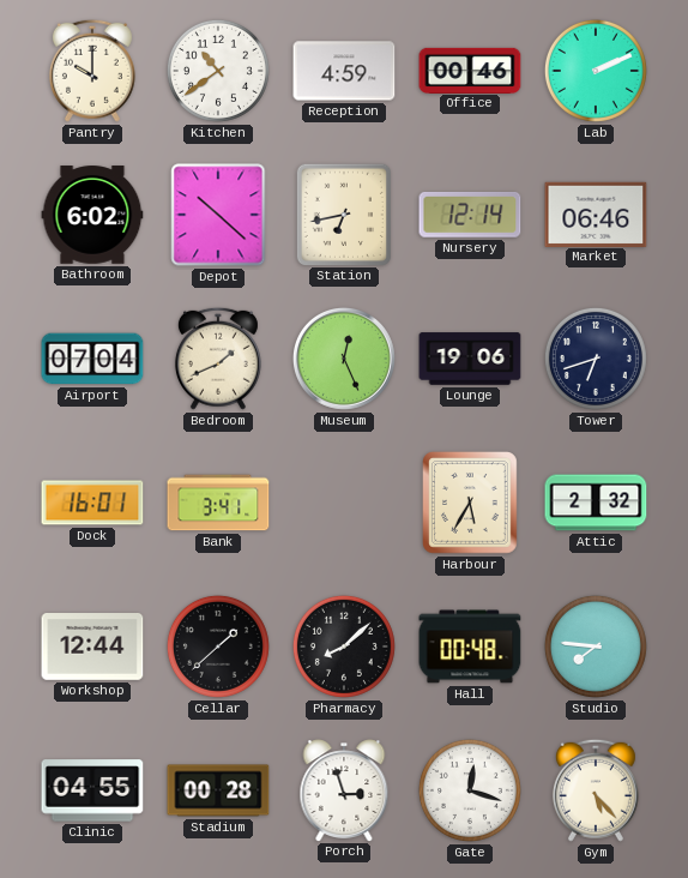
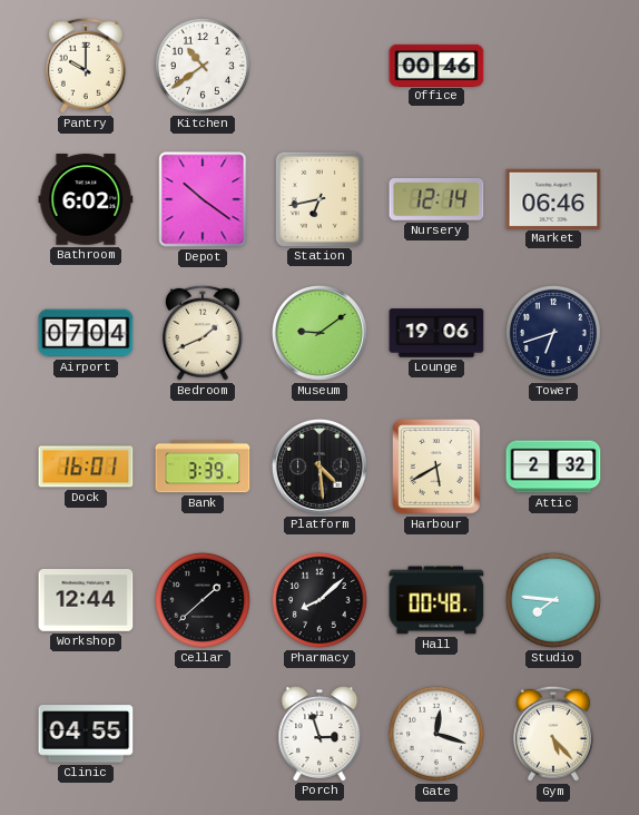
Reception: 4:59 -> none (344, 71)
Lab: 2:11 -> none (596, 71)
Depot: 10:22 -> 10:21 (203, 199)
Museum: 12:26 -> 9:09 (319, 333)
Bank: 3:41 -> 3:39 (203, 467)
Platform: none -> 4:29 (319, 467)
Harbour: 5:35 -> 5:40 (438, 468)
Stadium: 00:28 -> none (218, 790)
